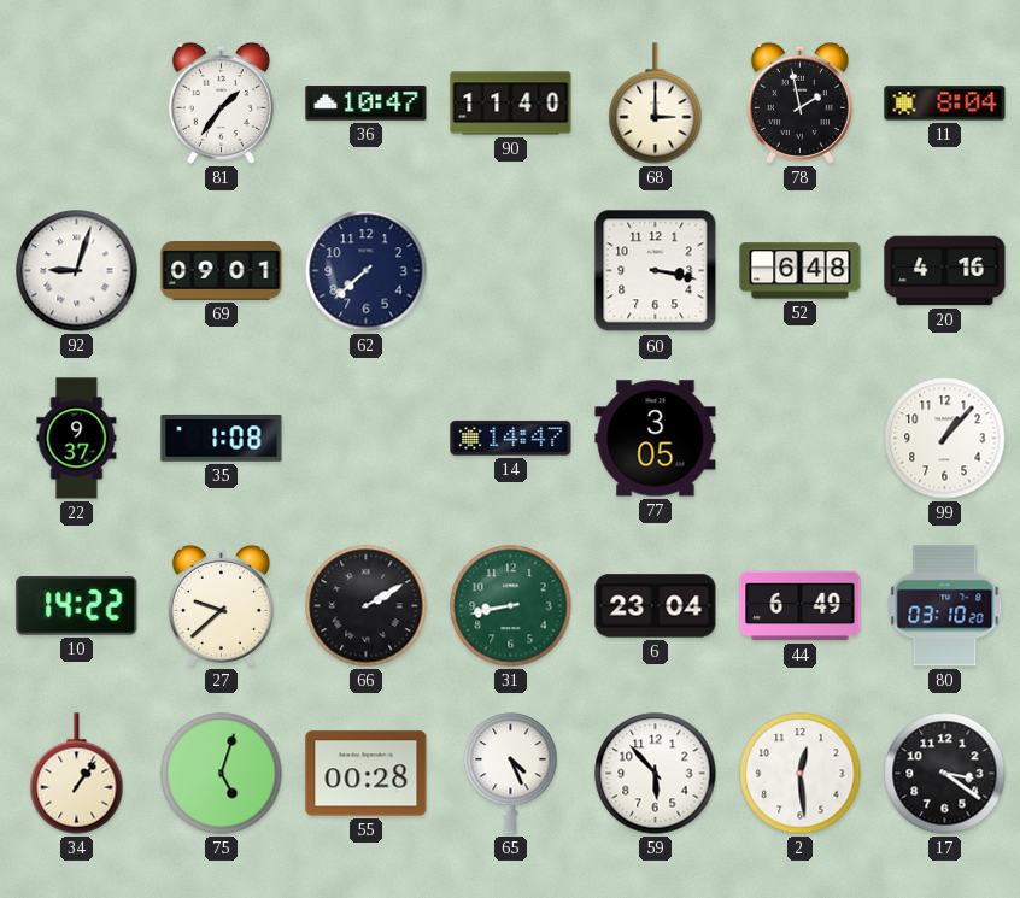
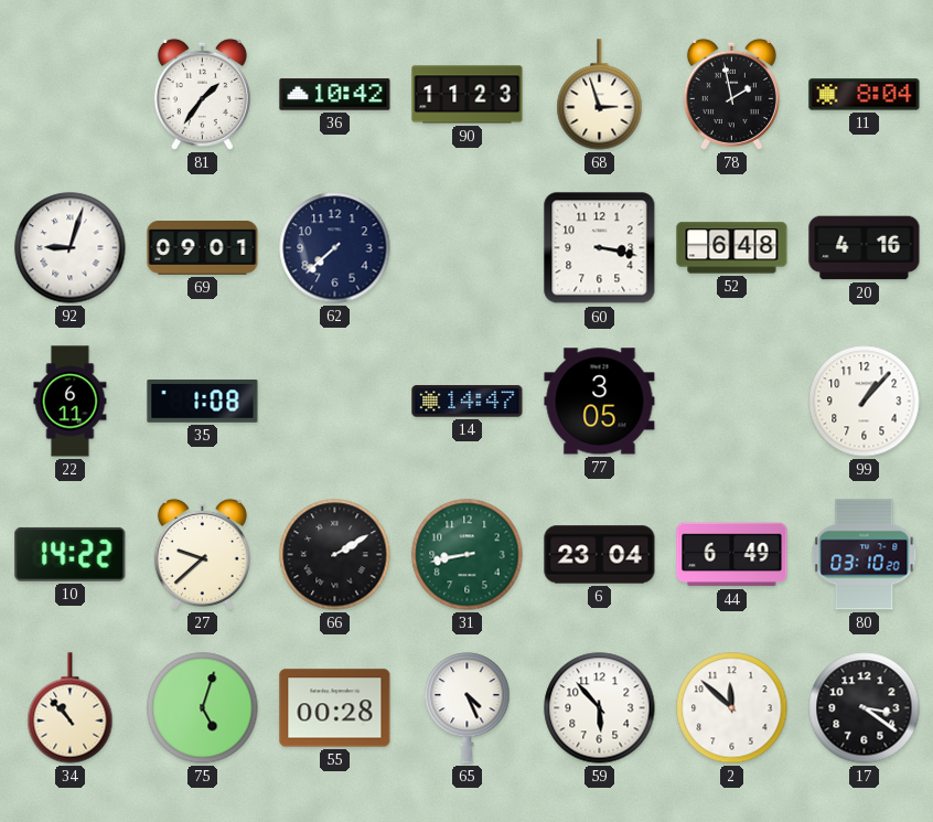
36: 10:47 -> 10:42 (335, 95)
90: 11:40 -> 11:23 (468, 95)
68: 3:00 -> 2:57 (600, 95)
22: 9:37 -> 6:11 (71, 402)
34: 1:06 -> 10:53 (71, 708)
2: 12:29 -> 11:52 (732, 708)
